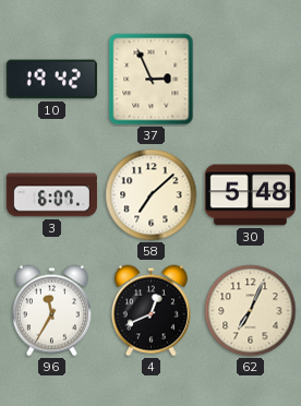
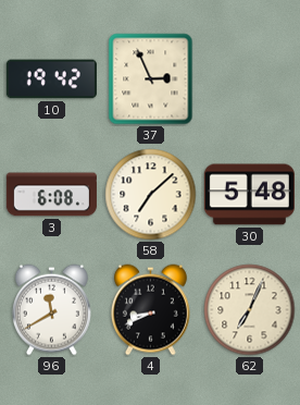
3: 6:07 -> 6:08 (51, 195)
96: 11:35 -> 11:40 (51, 310)
4: 12:41 -> 8:41 (150, 310)
